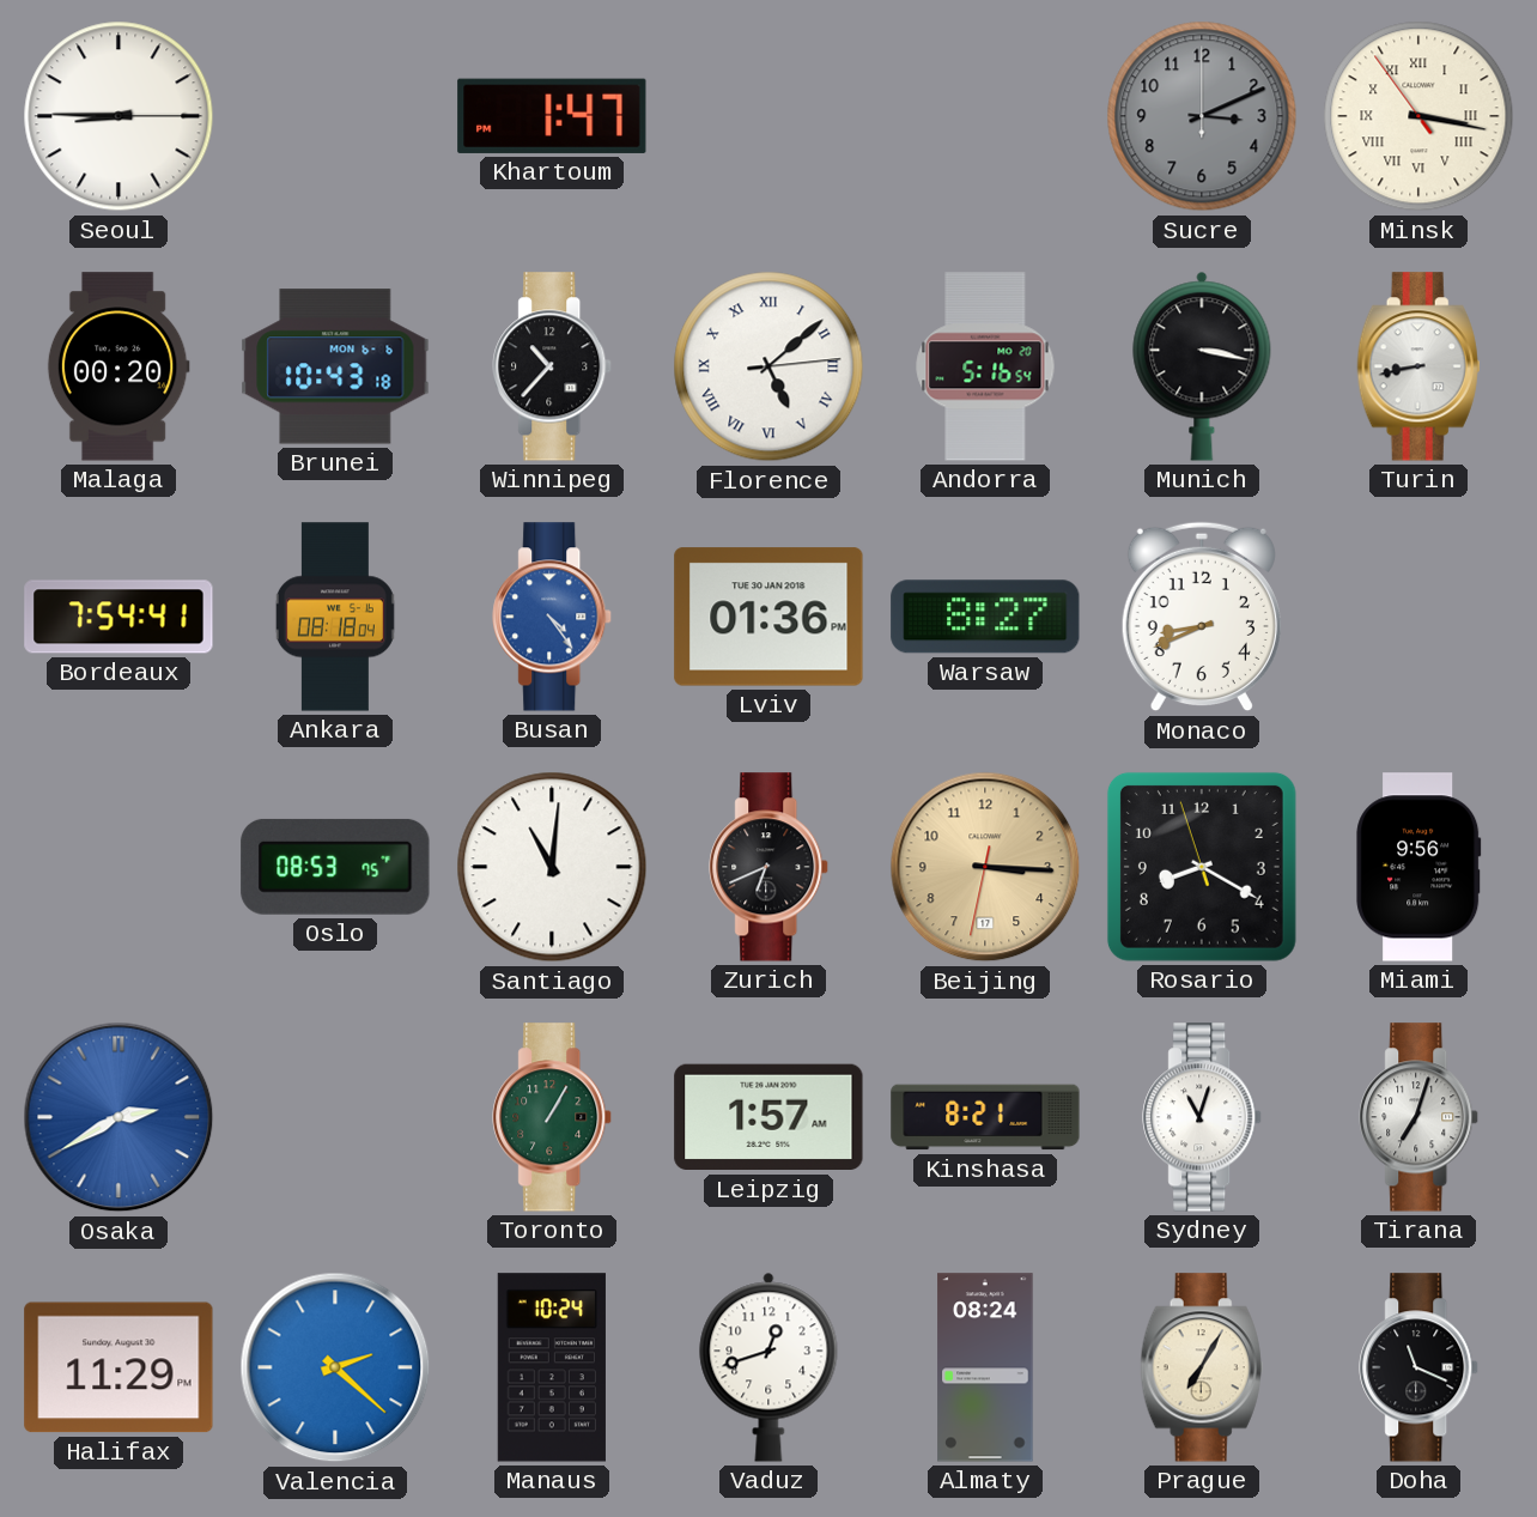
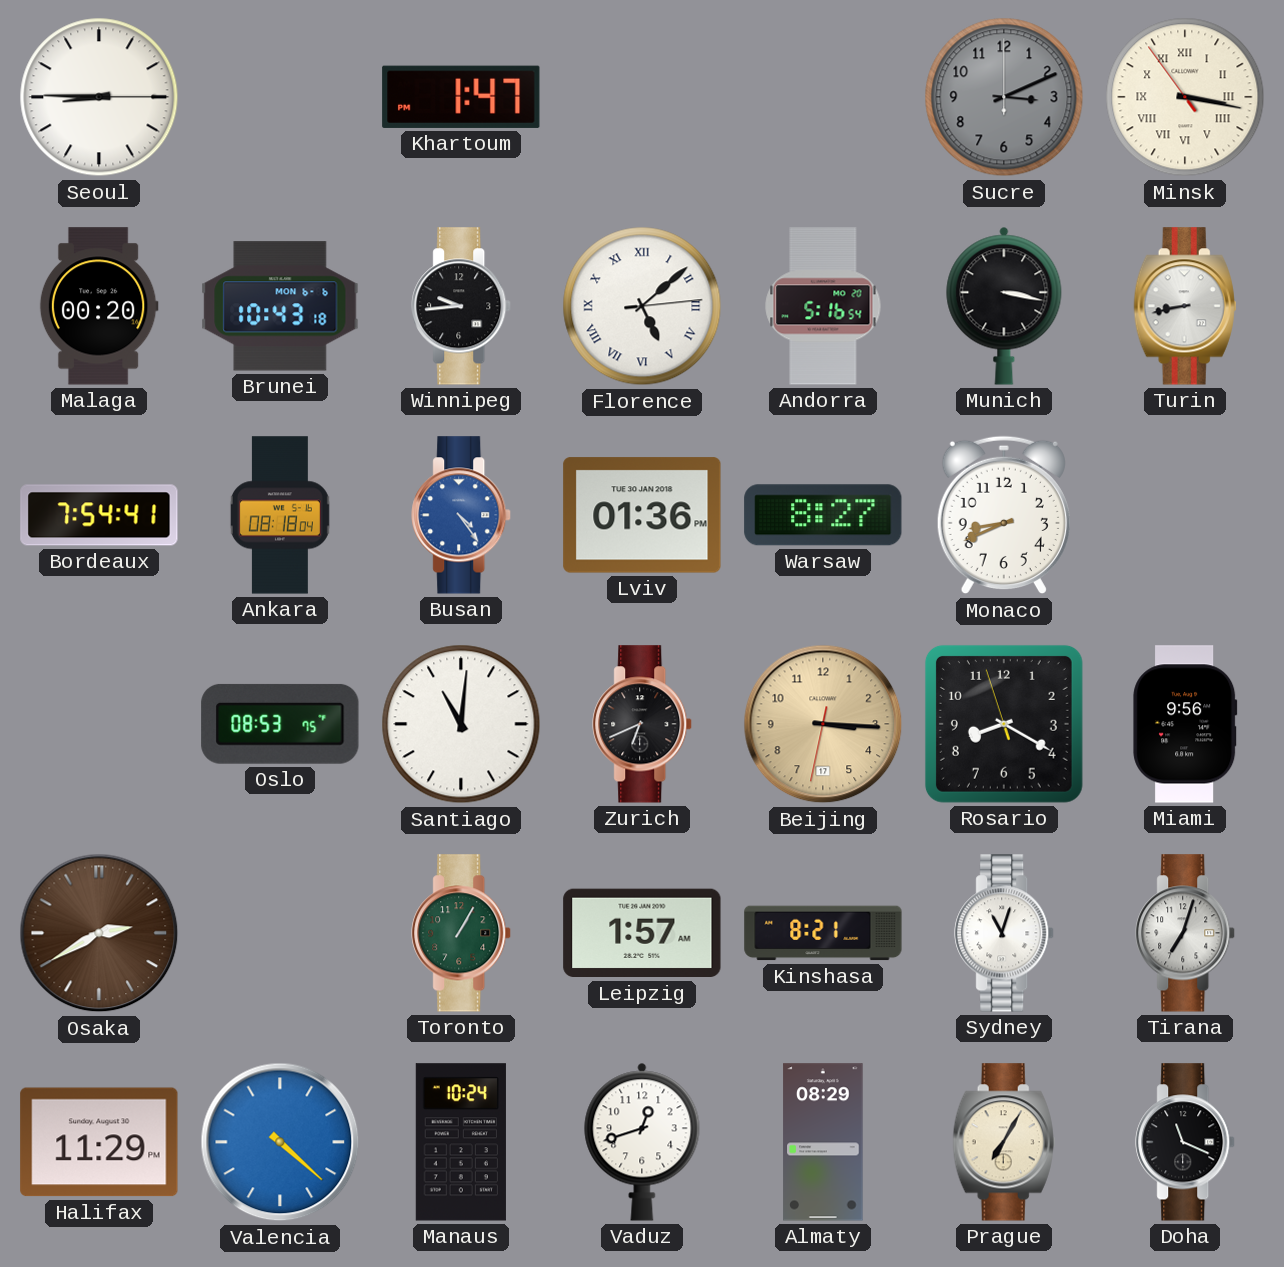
Winnipeg: 10:37 -> 9:44 (462, 306)
Osaka dial: blue -> brown (99, 933)
Valencia: 2:22 -> 4:22 (280, 1142)
Almaty: 08:24 -> 08:29 (823, 1142)
